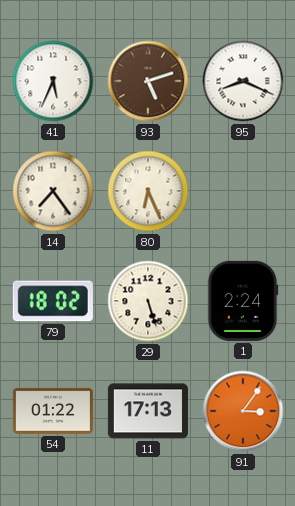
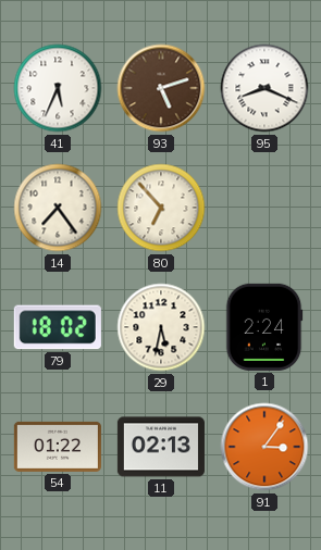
80: 6:26 -> 6:53 (161, 208)
29: 5:27 -> 5:32 (161, 327)
11: 17:13 -> 02:13 (161, 447)
